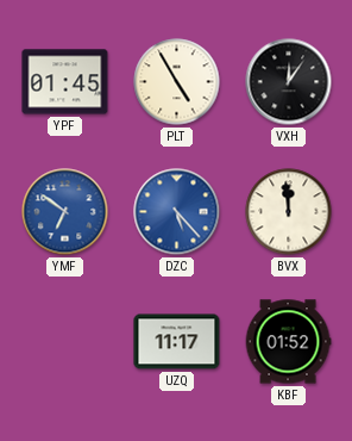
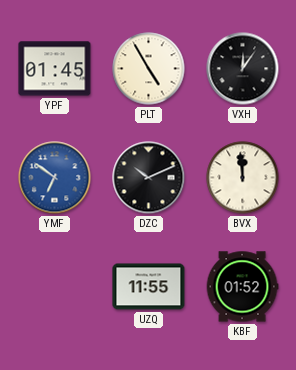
DZC: 5:23 -> 10:11 (149, 178)
DZC dial: blue -> black (149, 178)
UZQ: 11:17 -> 11:55 (149, 287)
